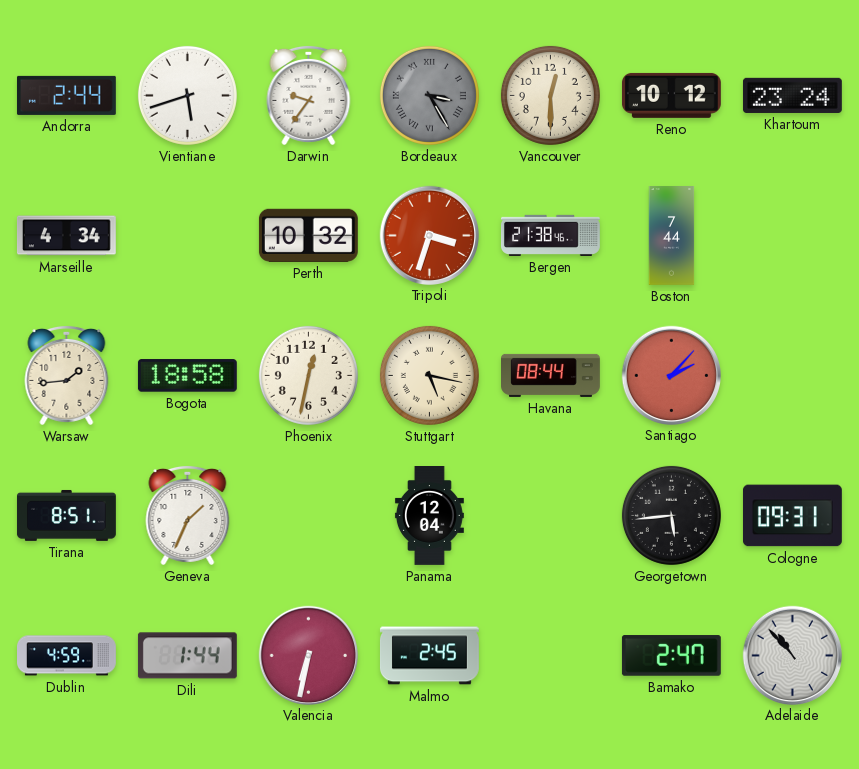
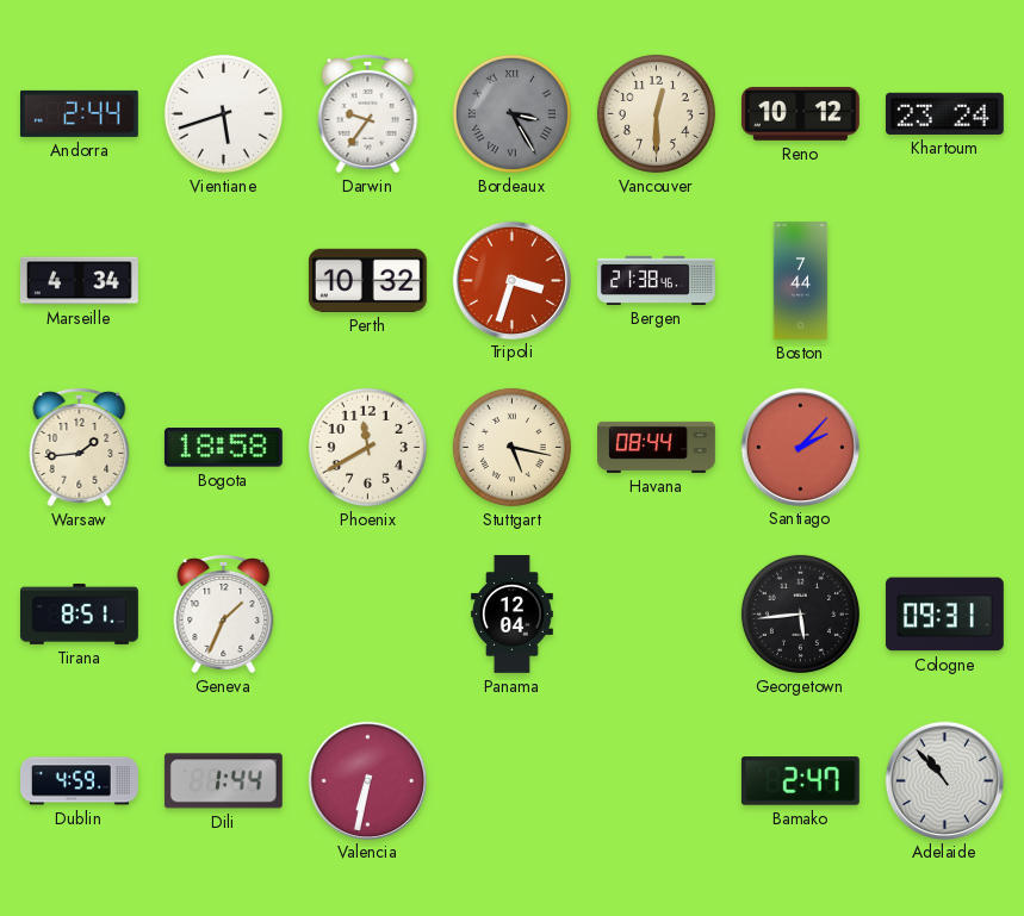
Phoenix: 12:32 -> 11:40 (367, 447)
Malmo: 2:45 -> none (429, 656)
